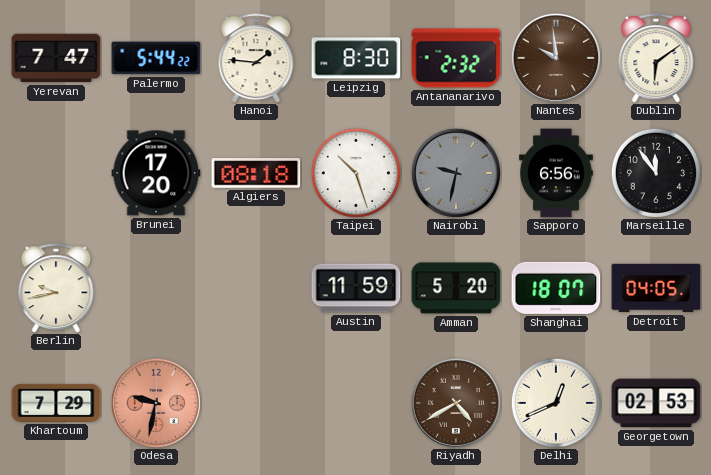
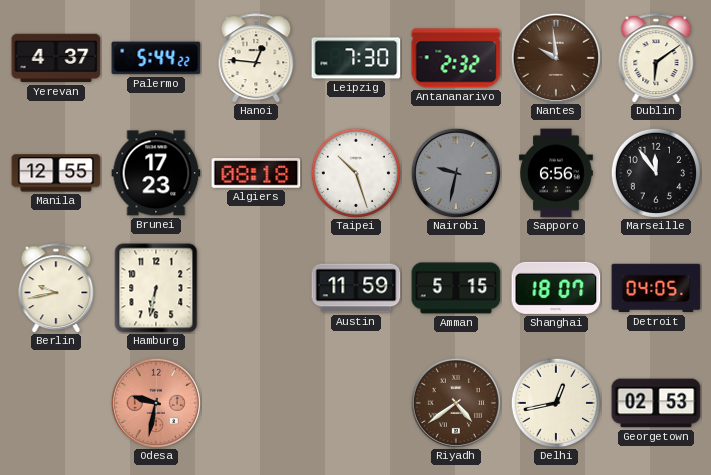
Yerevan: 7:47 -> 4:37 (56, 58)
Hanoi: 1:46 -> 12:46 (256, 58)
Leipzig: 8:30 -> 7:30 (356, 58)
Manila: none -> 12:55 (56, 173)
Brunei: 17:20 -> 17:23 (156, 173)
Hamburg: none -> 6:32 (156, 288)
Amman: 5:20 -> 5:15 (456, 288)
Khartoum: 7:29 -> none (56, 403)
Riyadh: 4:40 -> 4:39 (456, 403)
Delhi: 12:41 -> 12:43 (556, 403)
